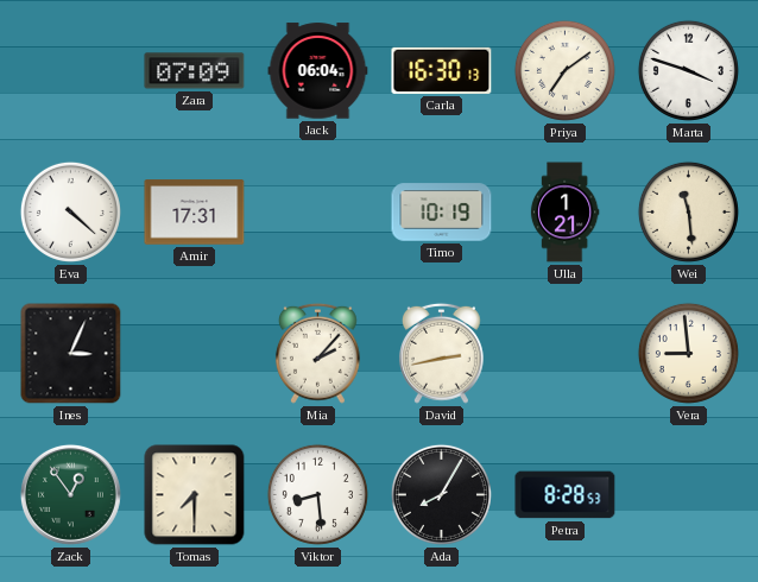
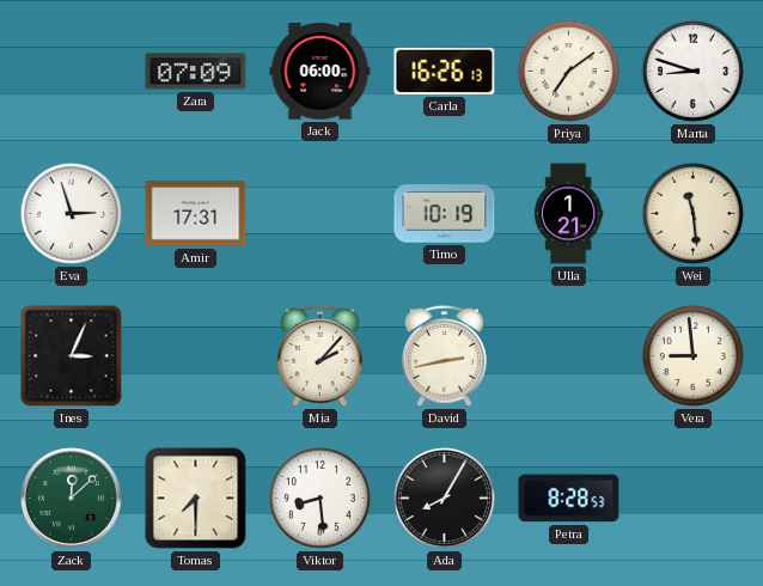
Jack: 06:04 -> 06:00 (321, 72)
Carla: 16:30 -> 16:26 (445, 71)
Marta: 3:48 -> 8:48 (692, 71)
Eva: 4:22 -> 2:57 (71, 213)
Zack: 12:54 -> 12:08 (71, 498)
